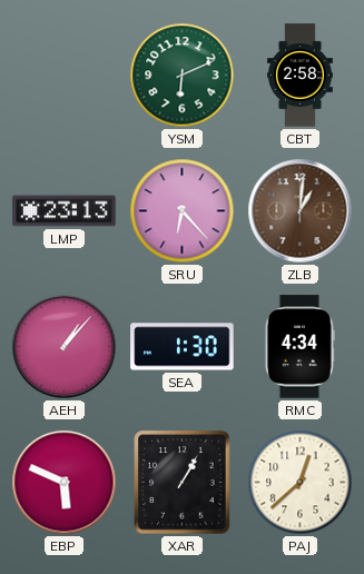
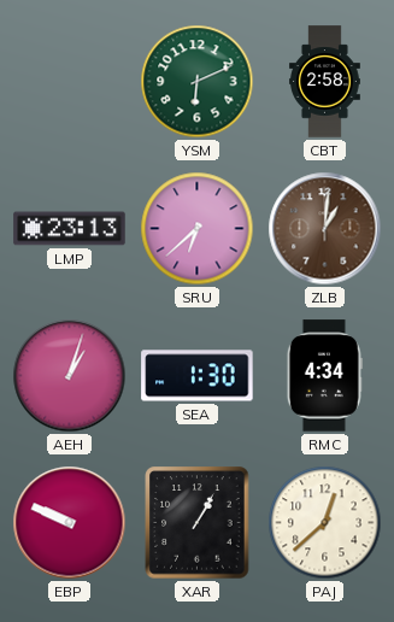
SRU: 6:23 -> 6:38 (198, 229)
AEH: 1:07 -> 1:03 (70, 376)
EBP: 5:49 -> 9:49 (70, 523)
